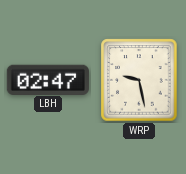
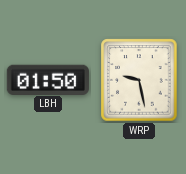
LBH: 02:47 -> 01:50 (48, 79)
